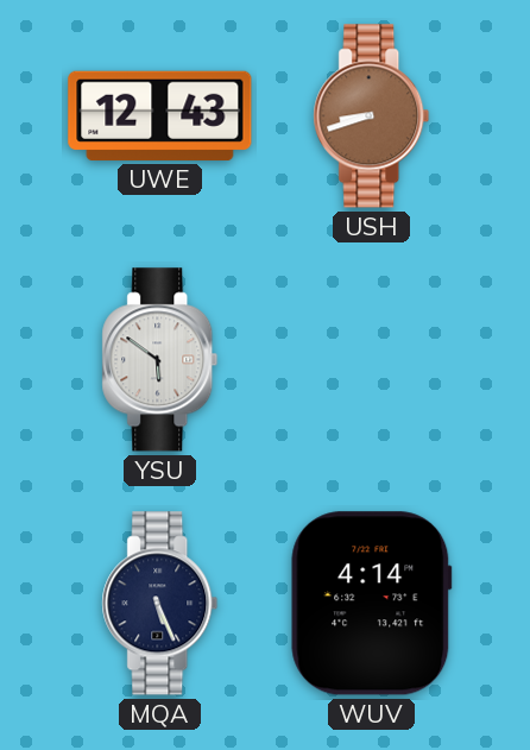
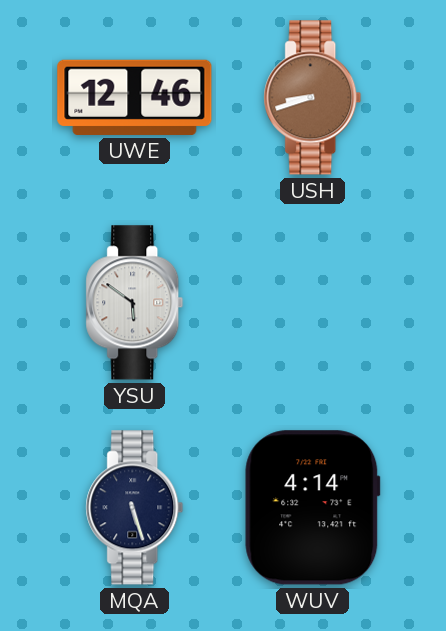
UWE: 12:43 -> 12:46 (135, 97)
MQA: 5:26 -> 5:27 (135, 508)
